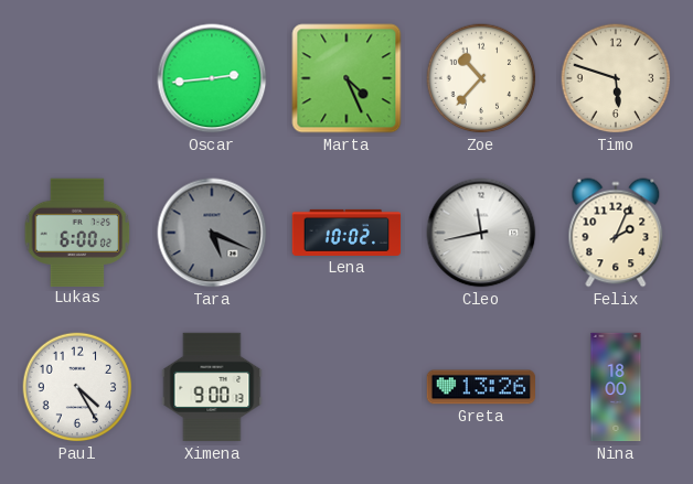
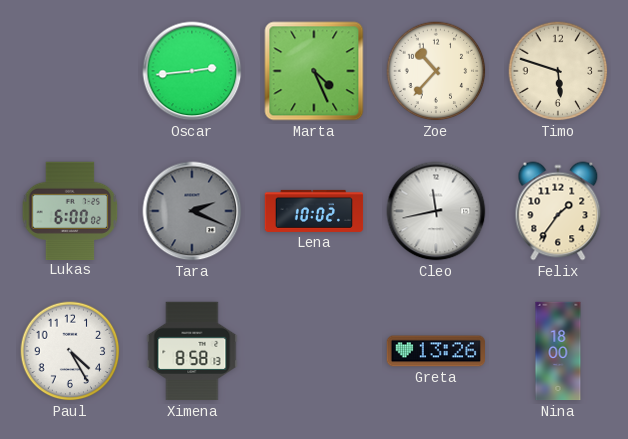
Tara: 5:19 -> 2:19 (192, 211)
Felix: 2:04 -> 1:36 (558, 211)
Ximena: 9:00 -> 8:58 (192, 351)
